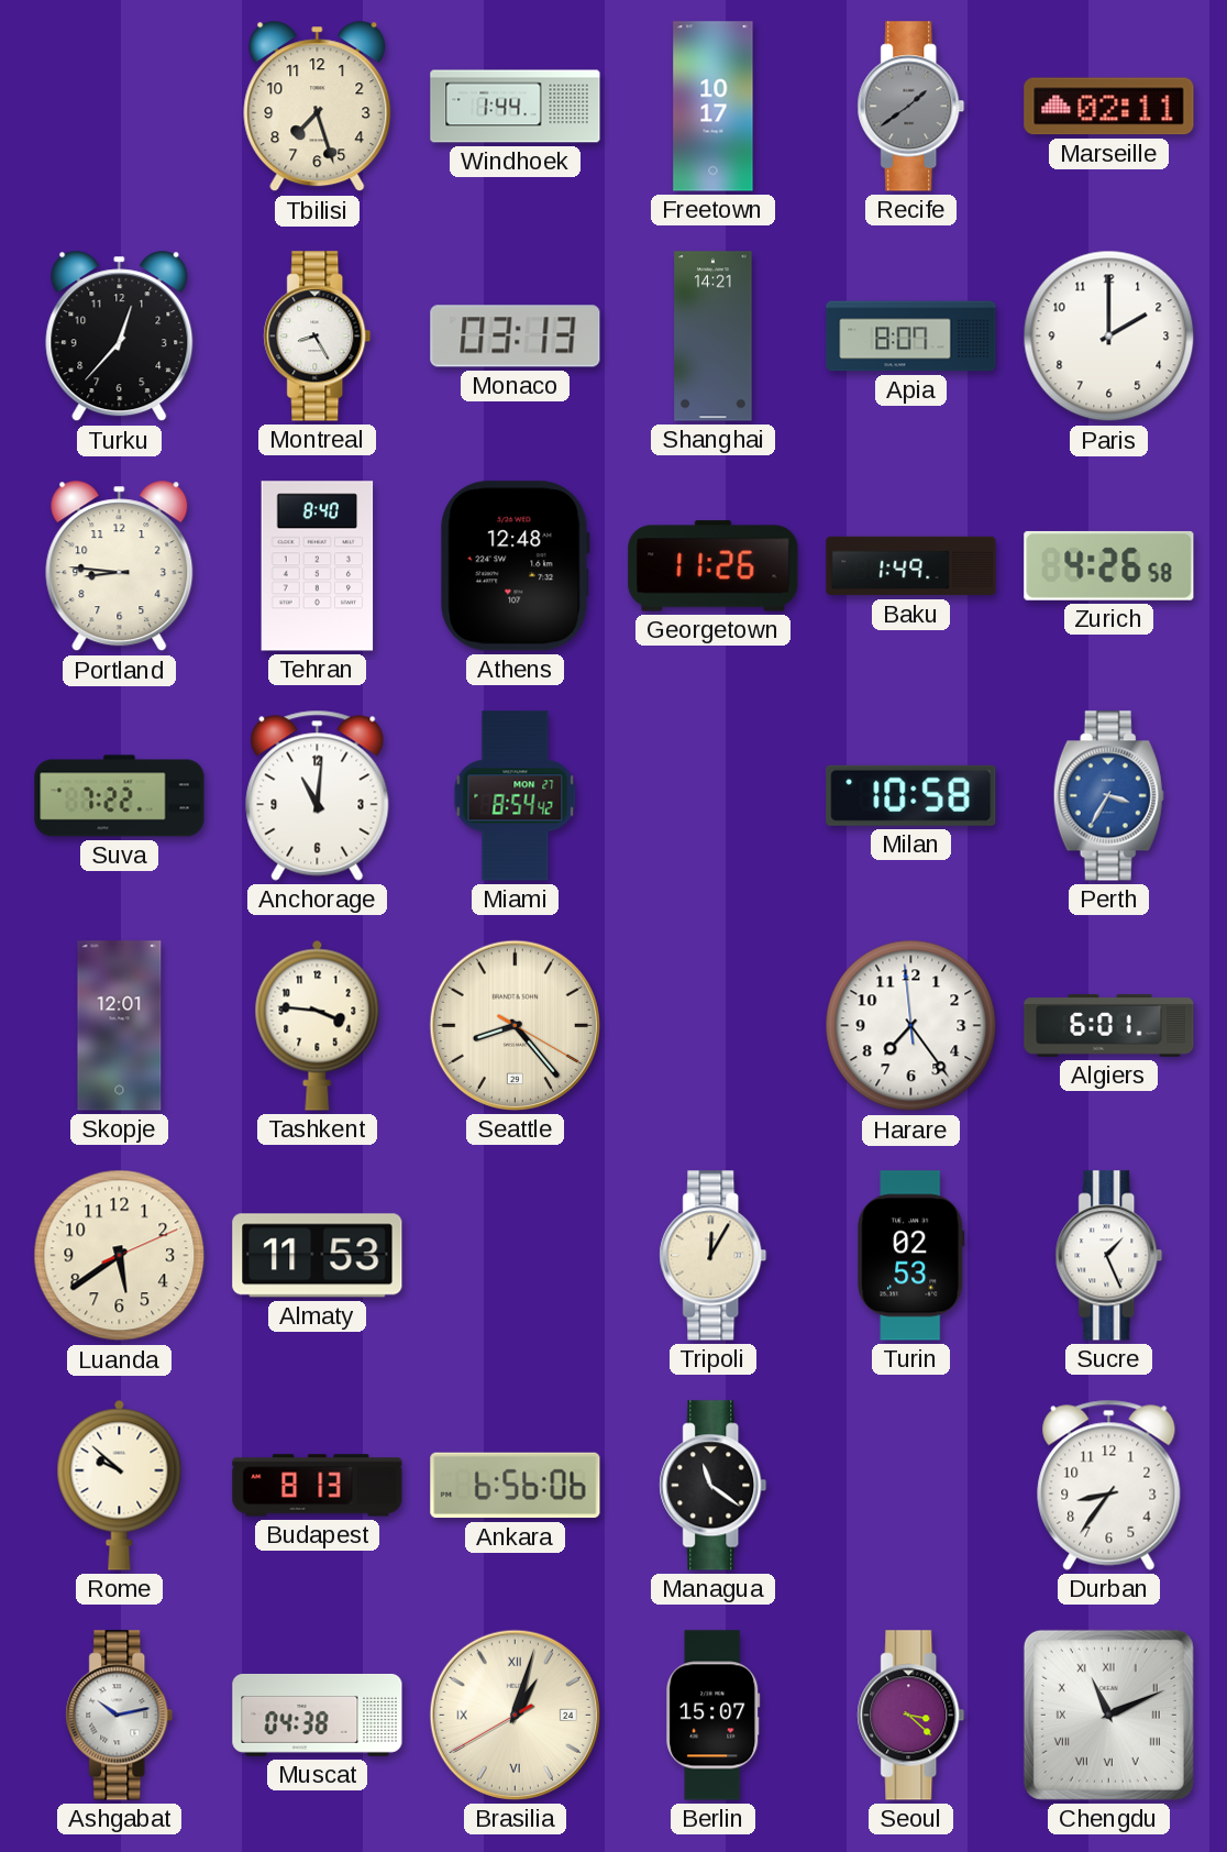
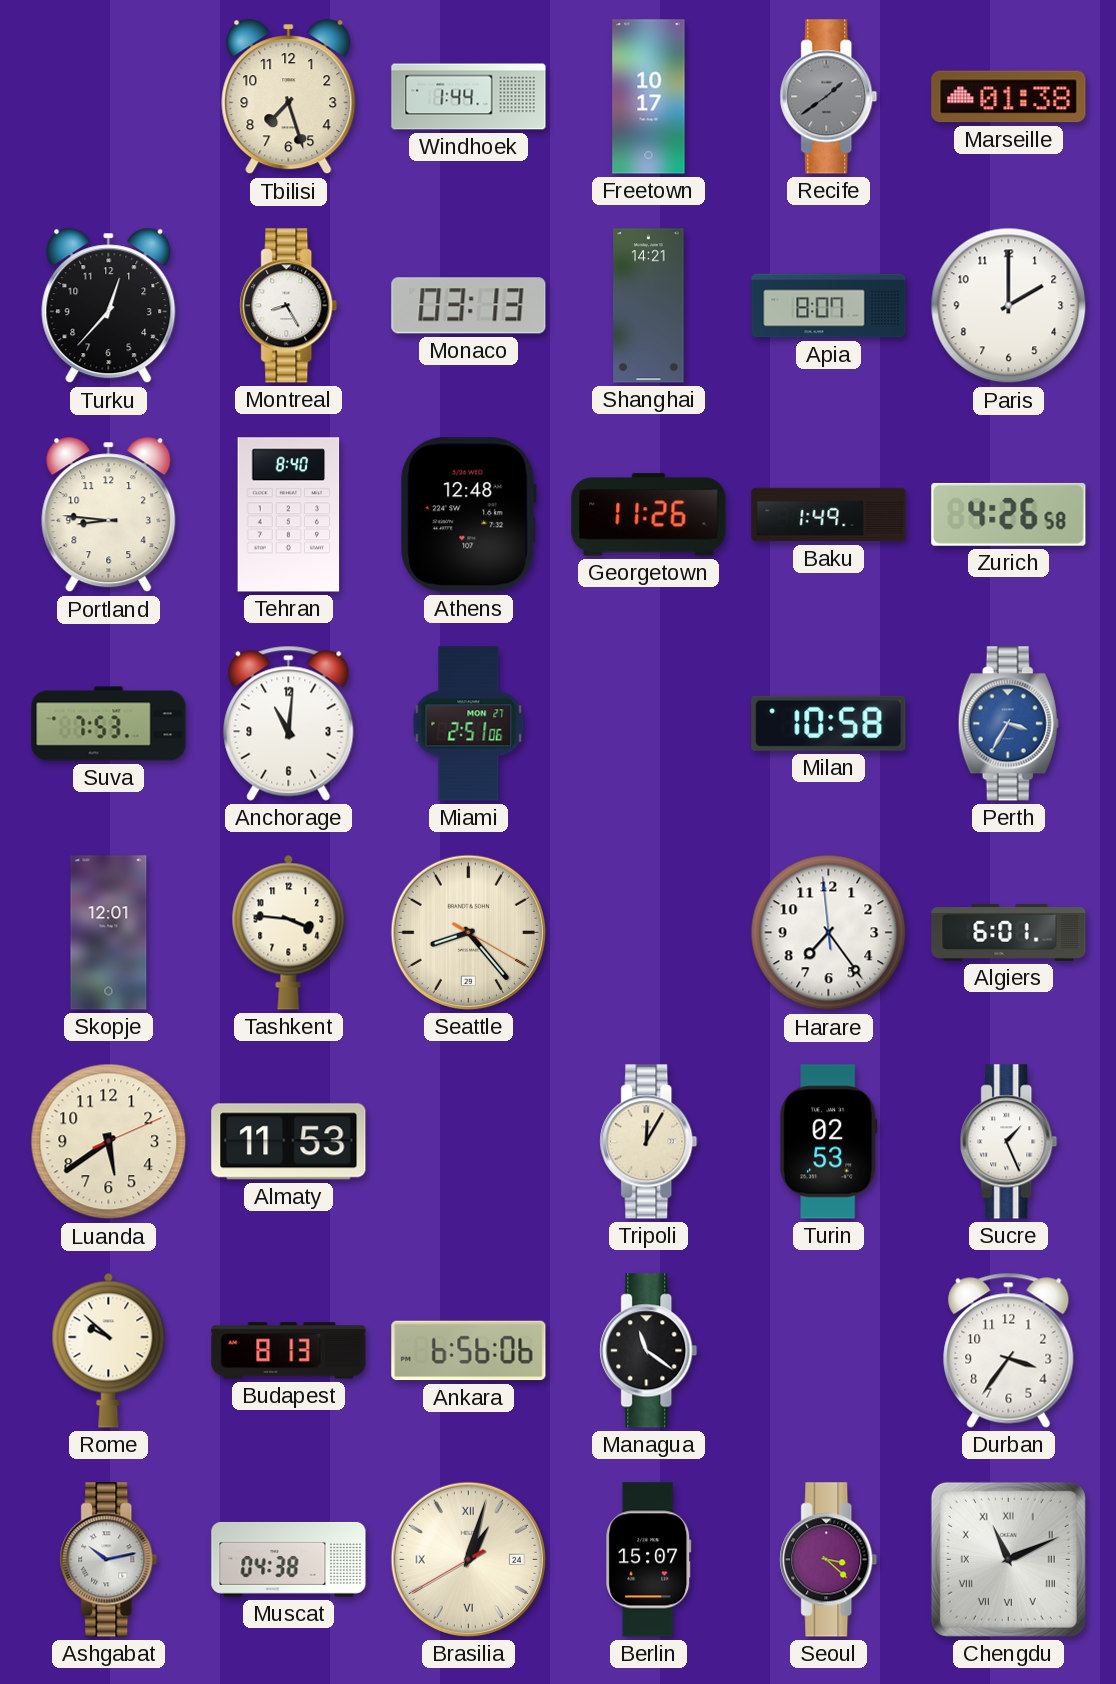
Marseille: 02:11 -> 01:38 (1009, 97)
Suva: 7:22 -> 7:53 (109, 724)
Miami: 8:54 -> 2:51 (469, 724)
Durban: 8:36 -> 3:36 (1009, 1350)
